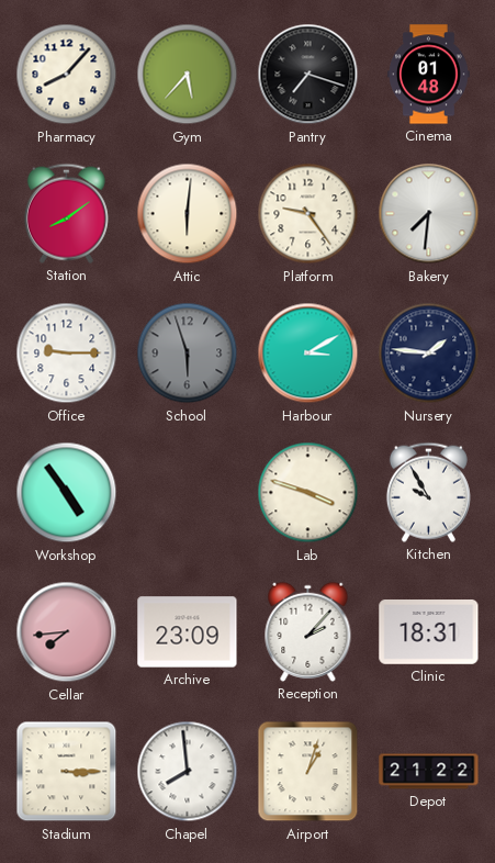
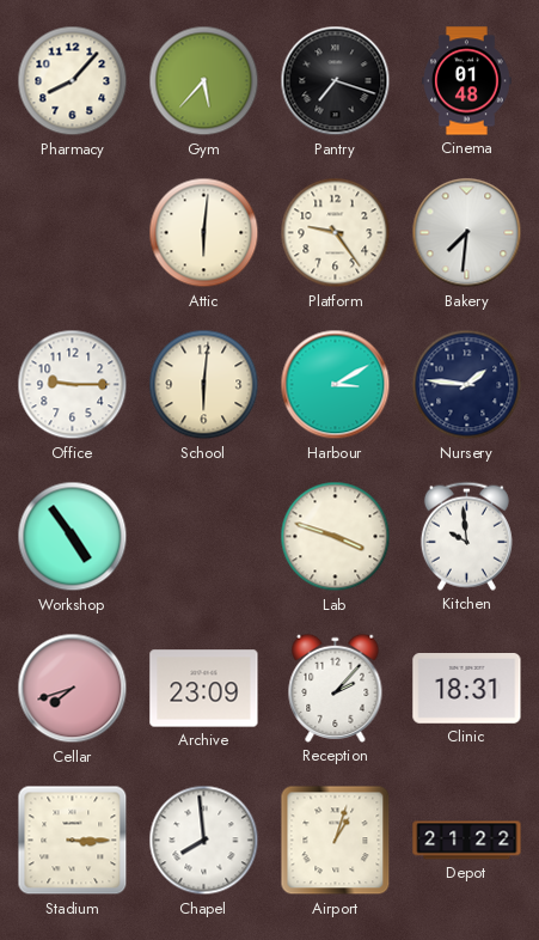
Station: 8:09 -> none (66, 213)
School: 5:57 -> 6:01 (204, 385)
School dial: grey -> cream (204, 385)
Kitchen: 9:55 -> 9:59 (466, 536)
Cellar: 7:44 -> 7:42 (73, 689)
